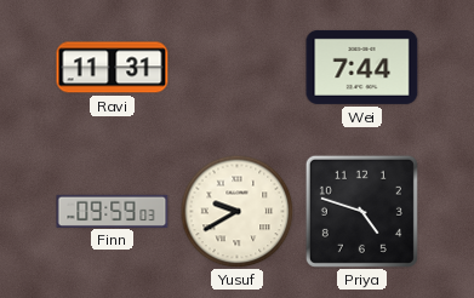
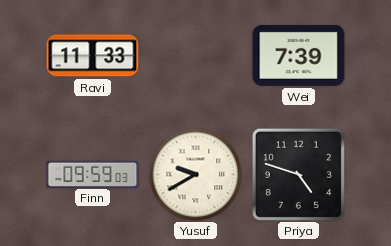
Ravi: 11:31 -> 11:33 (93, 56)
Wei: 7:44 -> 7:39 (299, 55)
